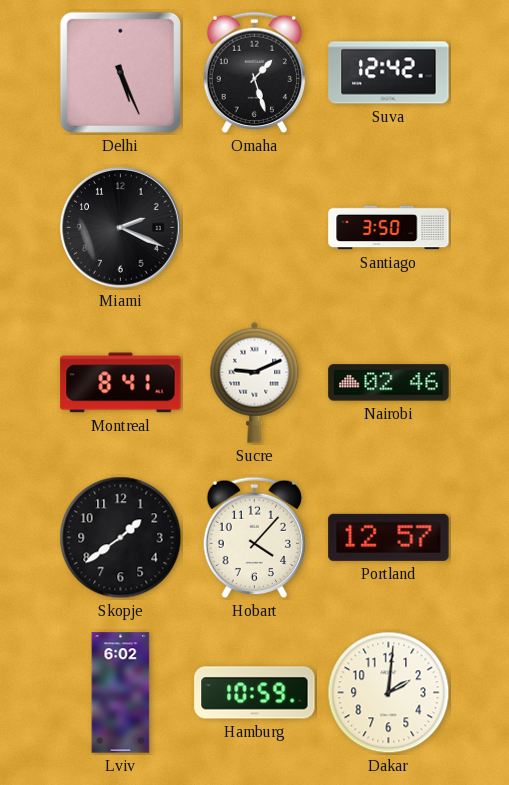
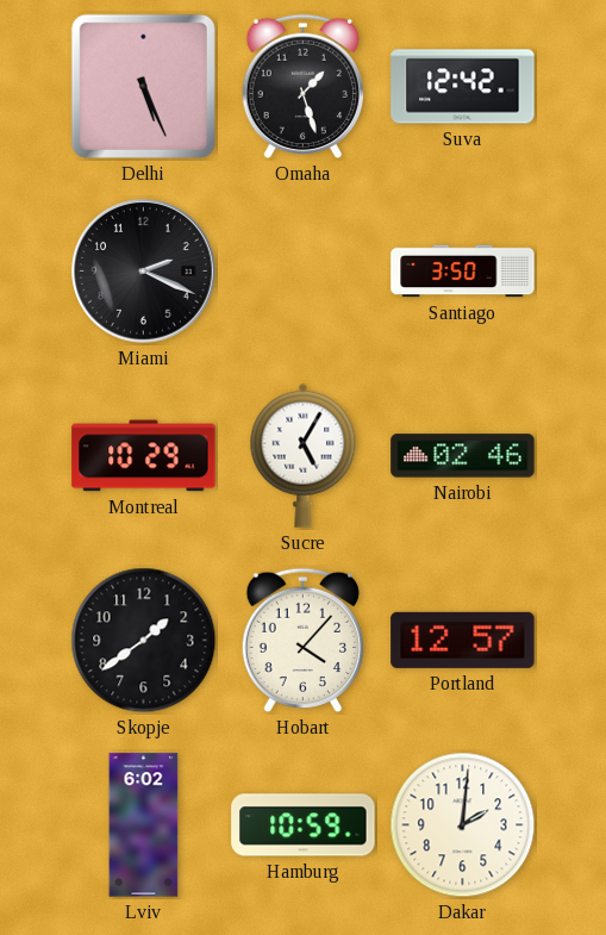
Montreal: 8:41 -> 10:29 (144, 456)
Sucre: 9:11 -> 5:05 (304, 455)
